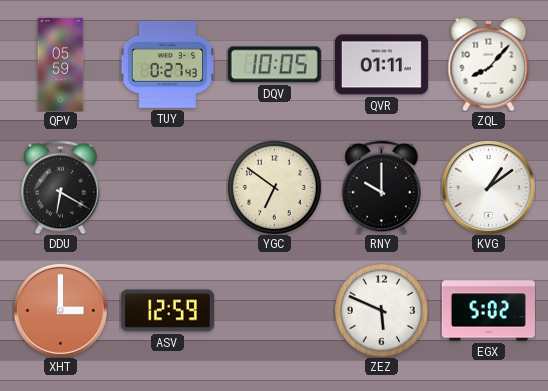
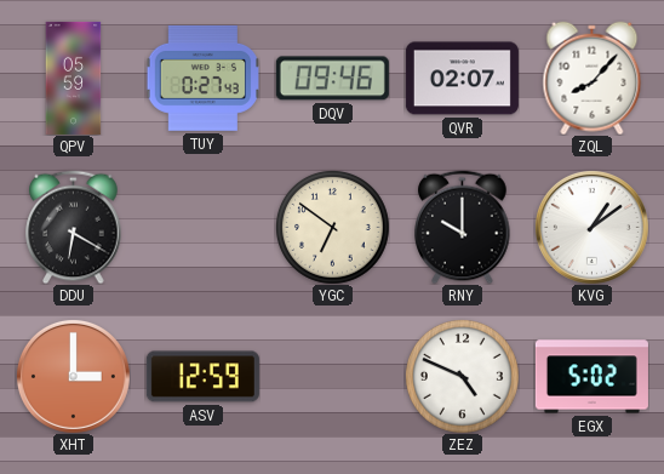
DQV: 10:05 -> 09:46 (332, 79)
QVR: 01:11 -> 02:07 (462, 79)
ZEZ: 5:49 -> 4:49 (462, 376)
